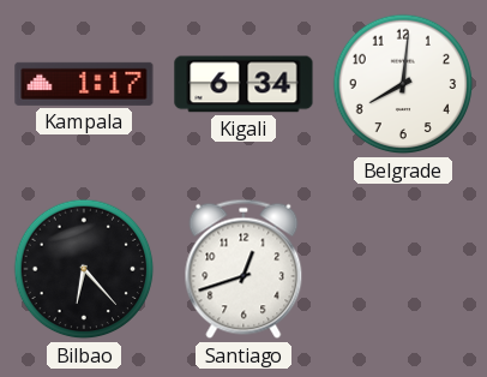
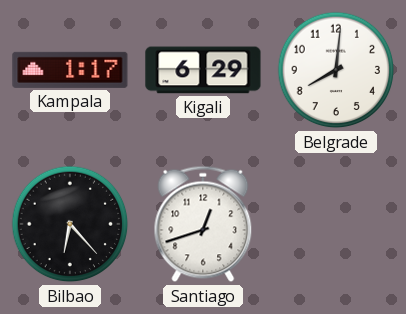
Kigali: 6:34 -> 6:29 (203, 70)
